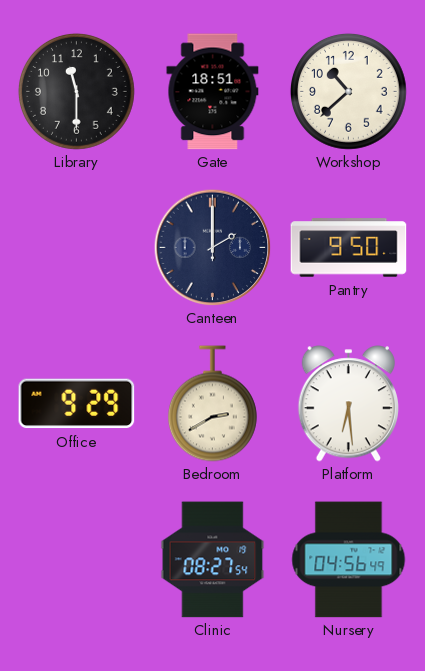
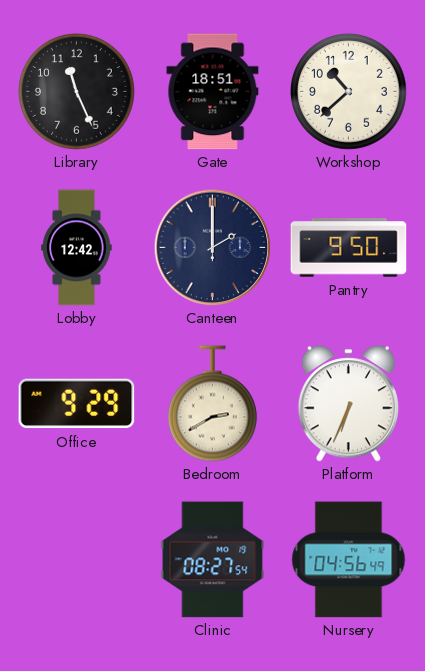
Library: 11:30 -> 11:26 (76, 91)
Lobby: none -> 12:42 (77, 248)
Platform: 6:29 -> 6:34 (348, 404)
